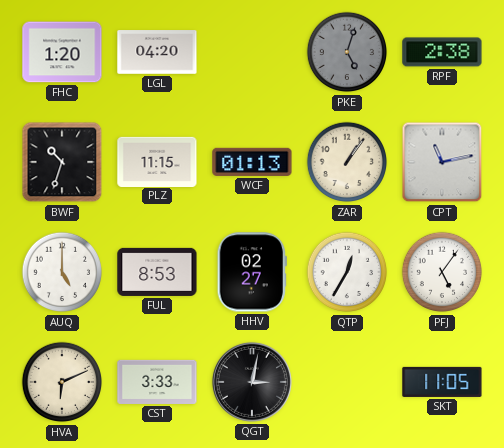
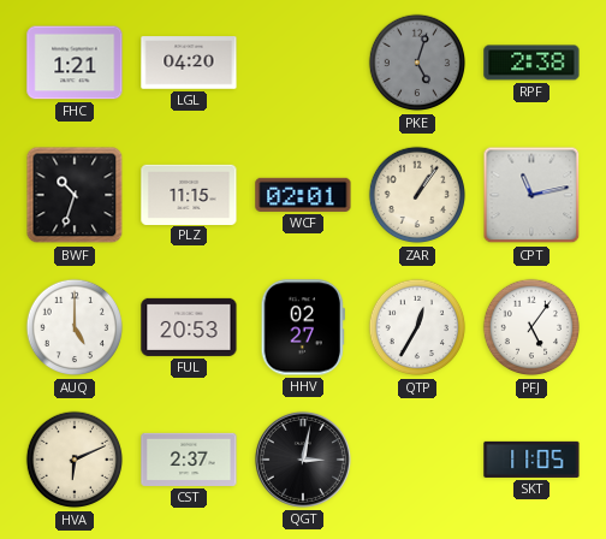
FHC: 1:20 -> 1:21 (75, 63)
WCF: 01:13 -> 02:01 (303, 195)
FUL: 8:53 -> 20:53 (189, 327)
CST: 3:33 -> 2:37 (189, 460)
